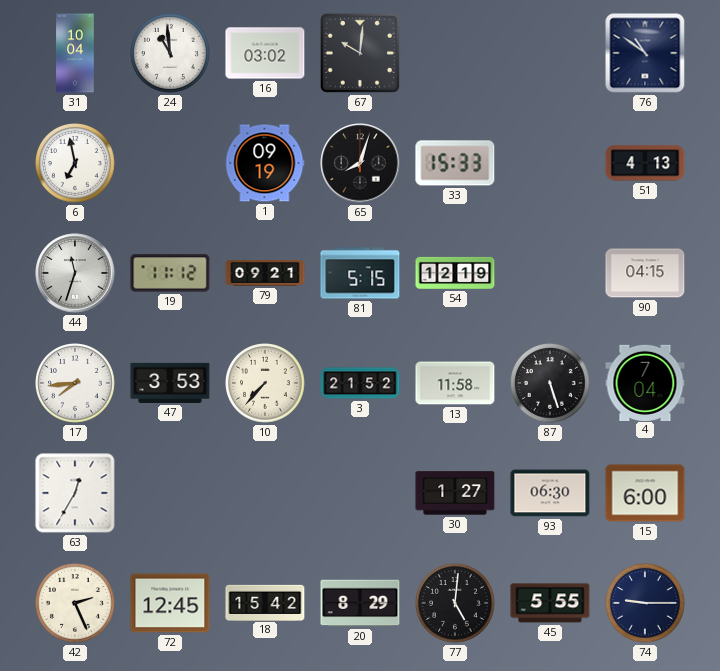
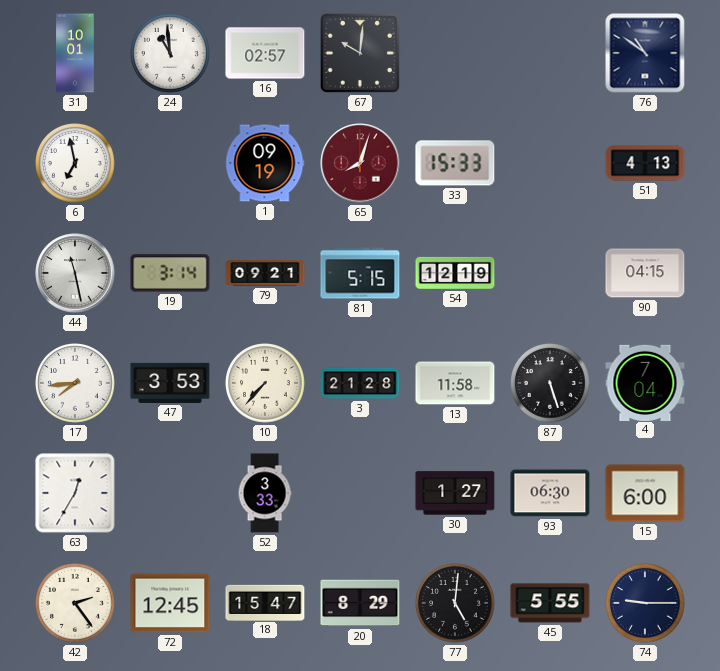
31: 10:04 -> 10:01 (75, 53)
16: 03:02 -> 02:57 (265, 53)
65 dial: black -> burgundy (360, 163)
44: 11:33 -> 11:28 (75, 273)
19: 11:12 -> 3:14 (170, 273)
3: 21:52 -> 21:28 (360, 383)
52: none -> 3:33 (265, 493)
42: 2:26 -> 2:24 (76, 604)
18: 15:42 -> 15:47 (265, 602)
